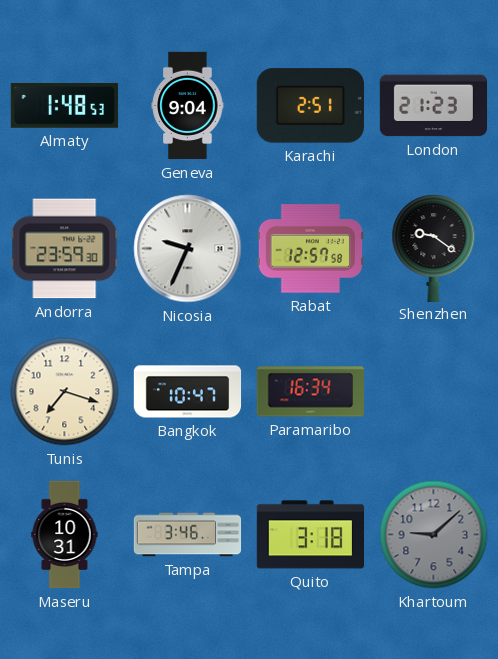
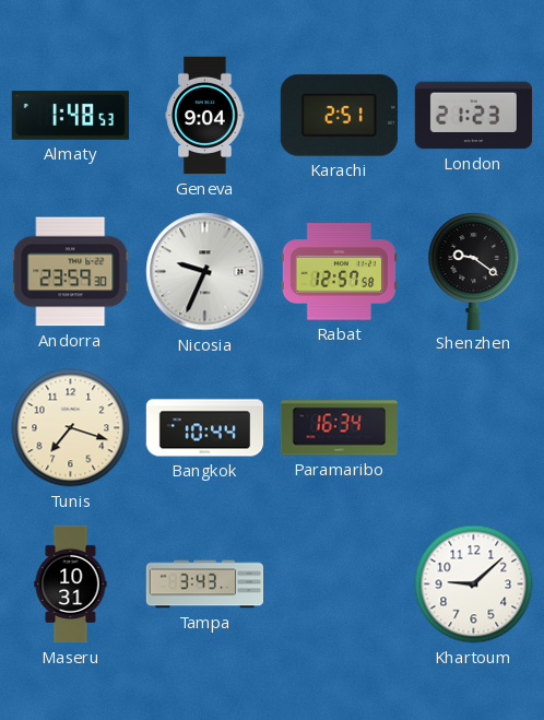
Bangkok: 10:47 -> 10:44 (205, 428)
Tampa: 3:46 -> 3:43 (205, 585)
Quito: 3:18 -> none (310, 535)
Khartoum dial: grey -> white (474, 585)
